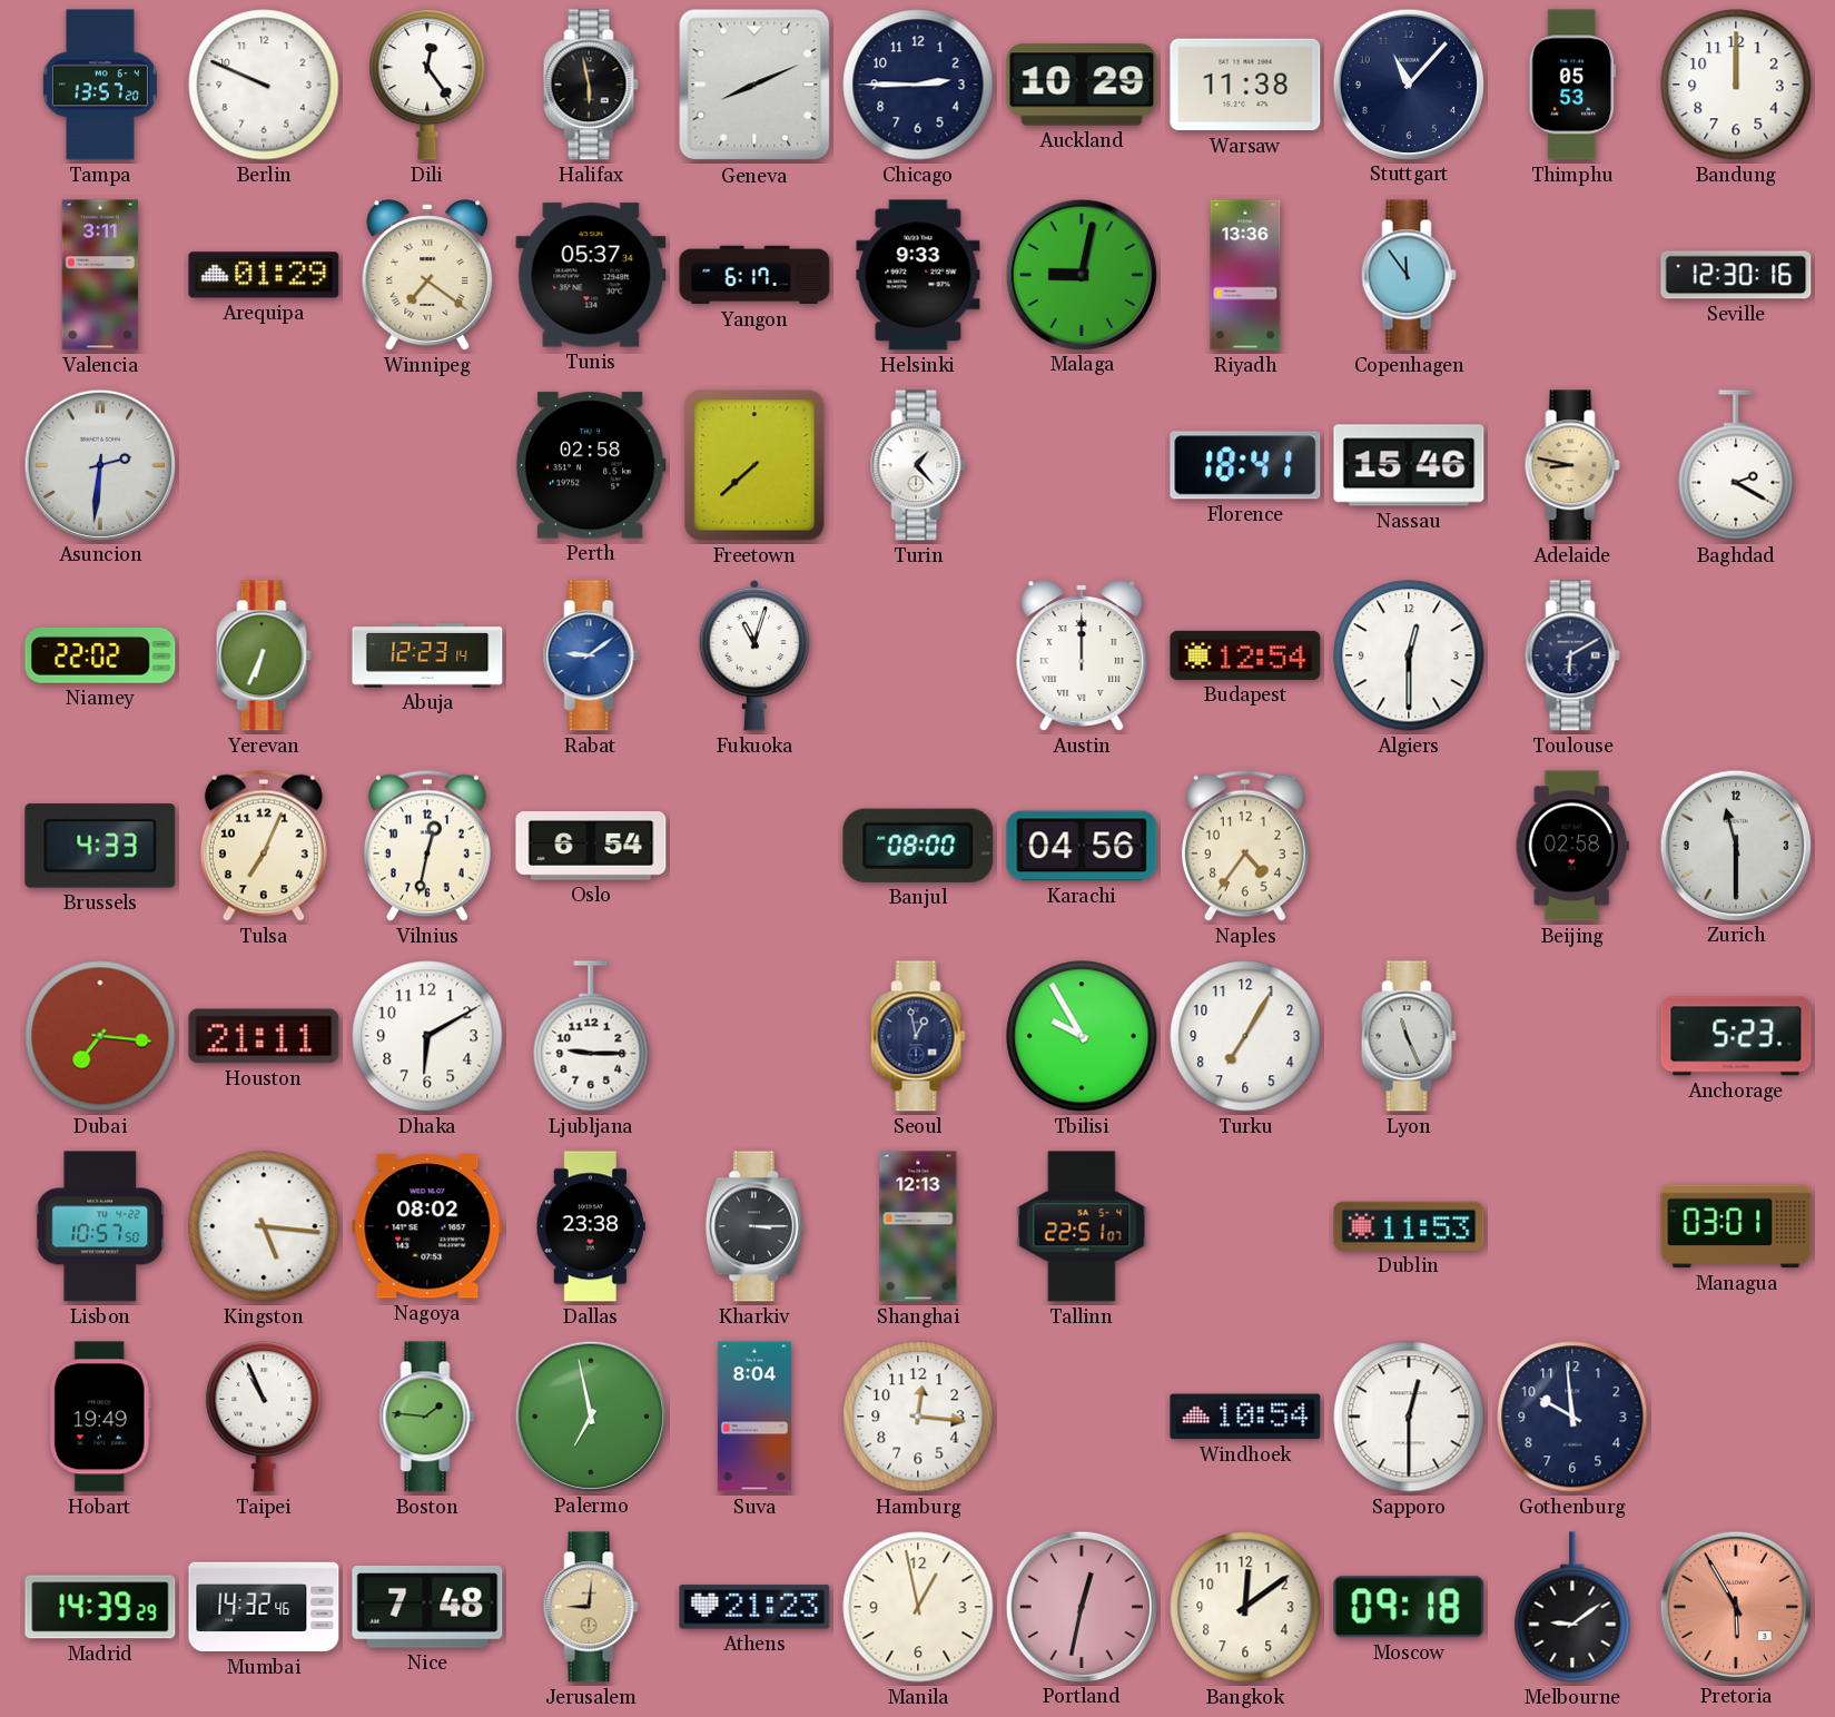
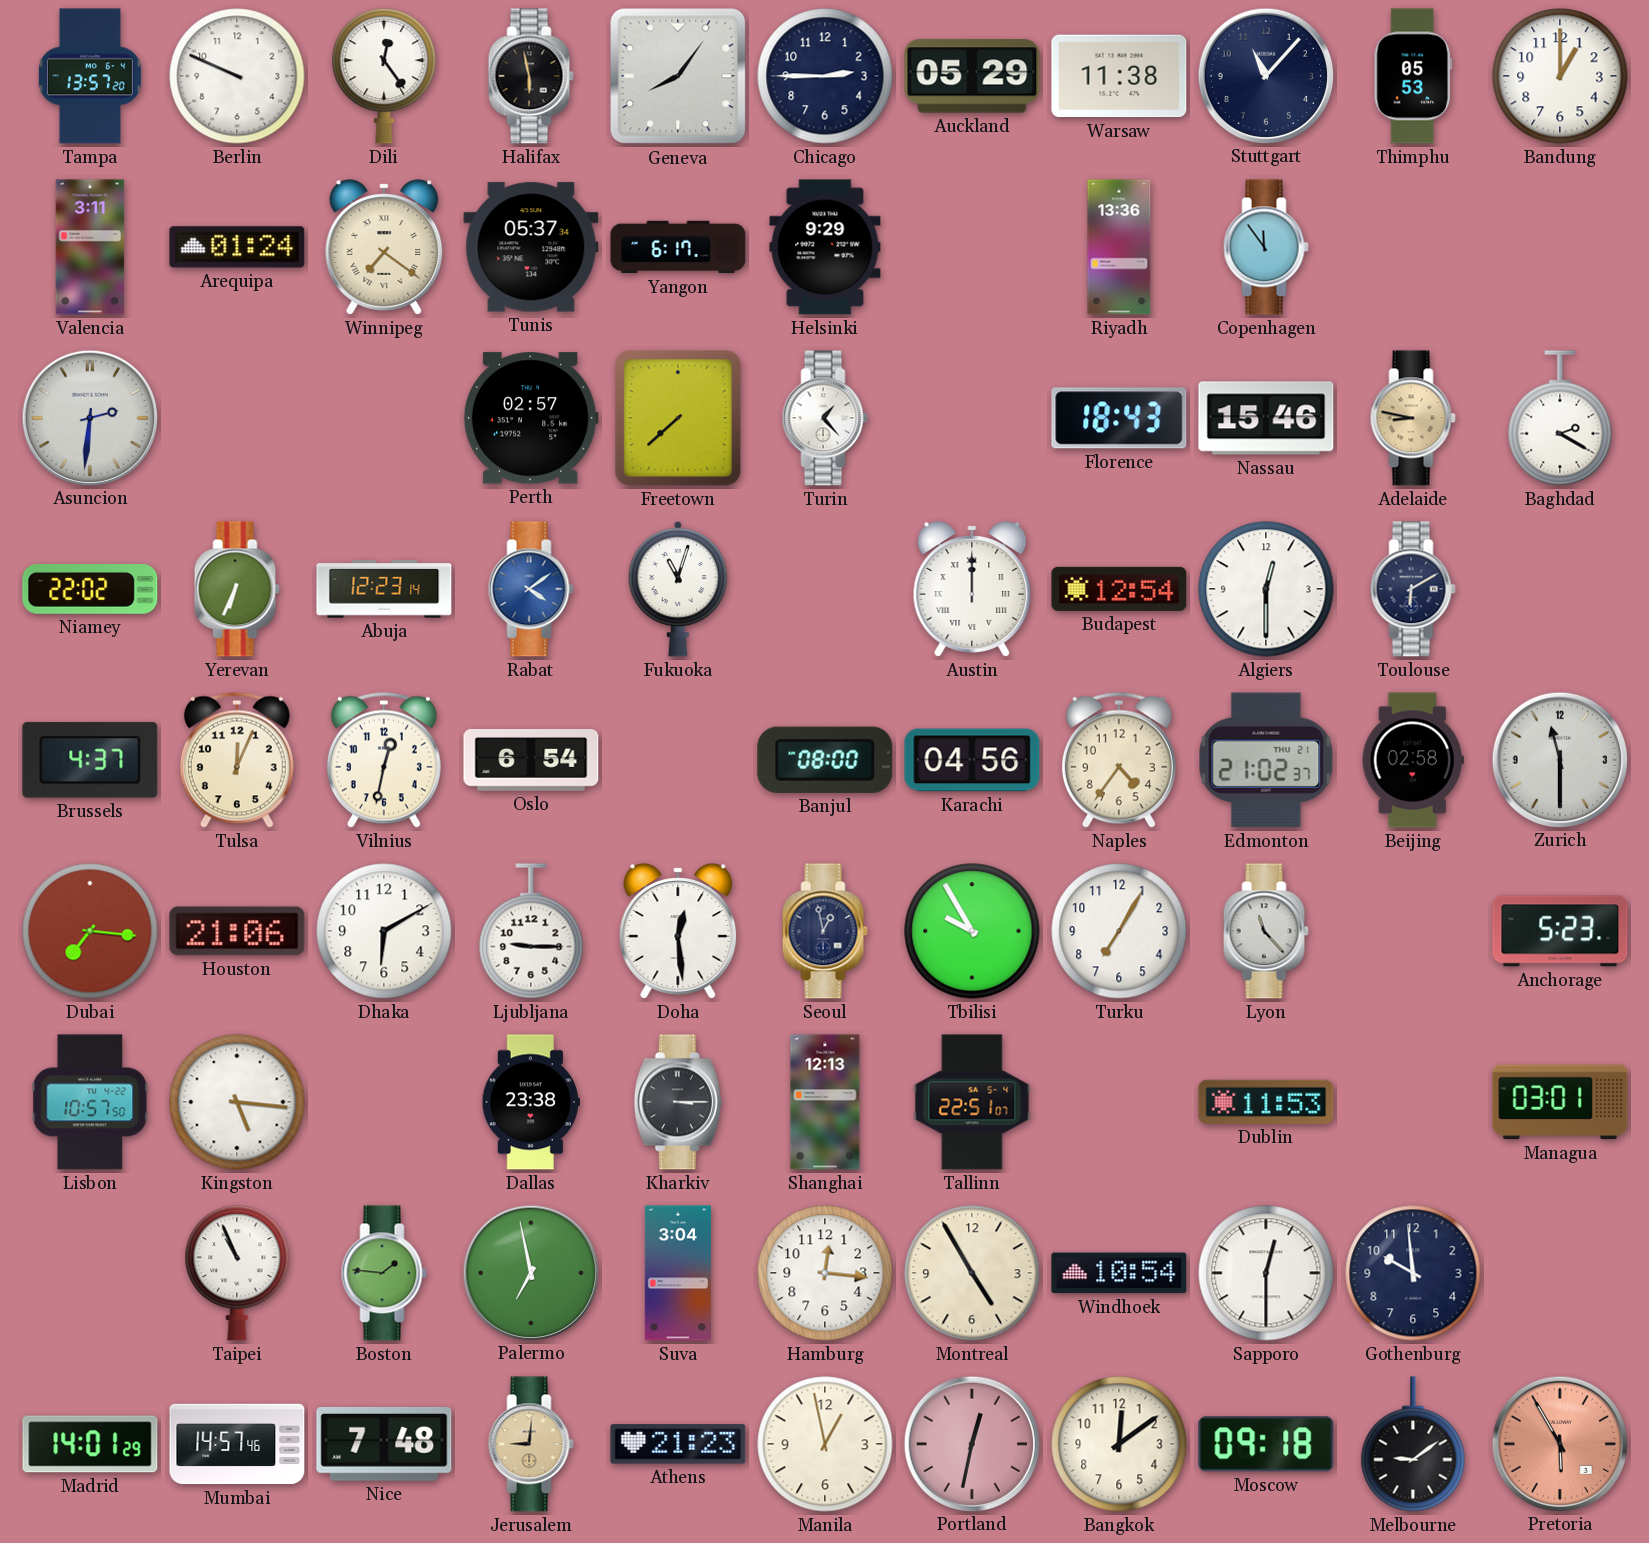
Geneva: 8:11 -> 8:06 (678, 76)
Auckland: 10:29 -> 05:29 (972, 76)
Bandung: 12:00 -> 1:00 (1560, 76)
Arequipa: 01:29 -> 01:24 (237, 247)
Helsinki: 9:33 -> 9:29 (825, 247)
Malaga: 9:02 -> none (1081, 274)
Seville: 12:30 -> none (1736, 275)
Perth: 02:58 -> 02:57 (531, 418)
Florence: 18:41 -> 18:43 (1119, 418)
Rabat: 9:09 -> 4:09 (531, 589)
Brussels: 4:33 -> 4:37 (90, 760)
Tulsa: 7:04 -> 12:04 (237, 760)
Edmonton: none -> 21:02 (1266, 760)
Houston: 21:11 -> 21:06 (237, 931)
Doha: none -> 12:29 (678, 931)
Lyon: 11:26 -> 11:23 (1266, 931)
Nagoya: 08:02 -> none (427, 1226)
Hobart: 19:49 -> none (100, 1417)
Suva: 8:04 -> 3:04 (678, 1273)
Montreal: none -> 4:55 (972, 1273)
Madrid: 14:39 -> 14:01 (90, 1444)
Mumbai: 14:32 -> 14:57 (237, 1444)
